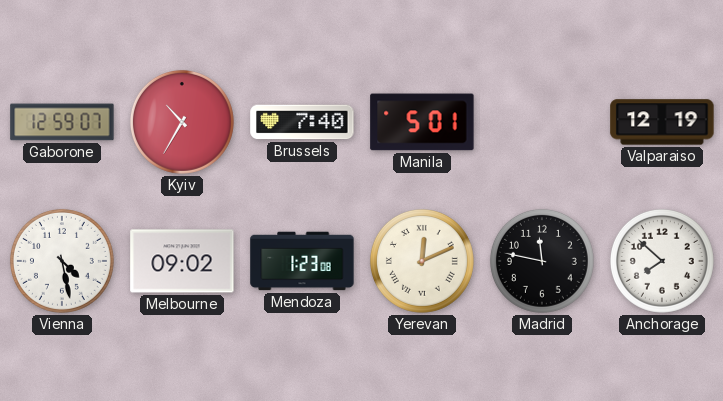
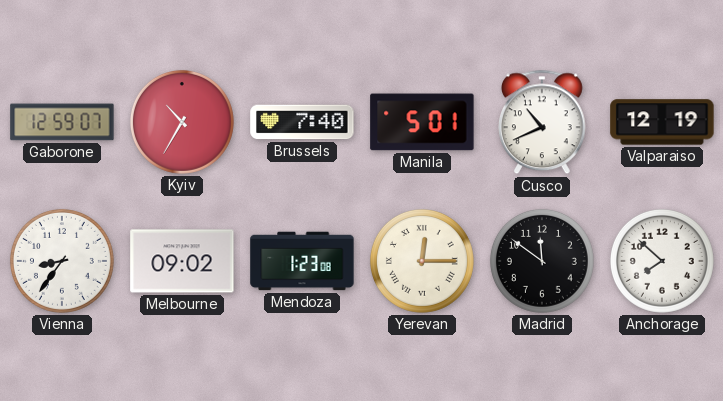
Cusco: none -> 10:41 (542, 122)
Vienna: 4:28 -> 8:36 (62, 261)
Yerevan: 12:11 -> 12:15 (422, 261)
Madrid: 11:47 -> 11:51 (542, 261)
